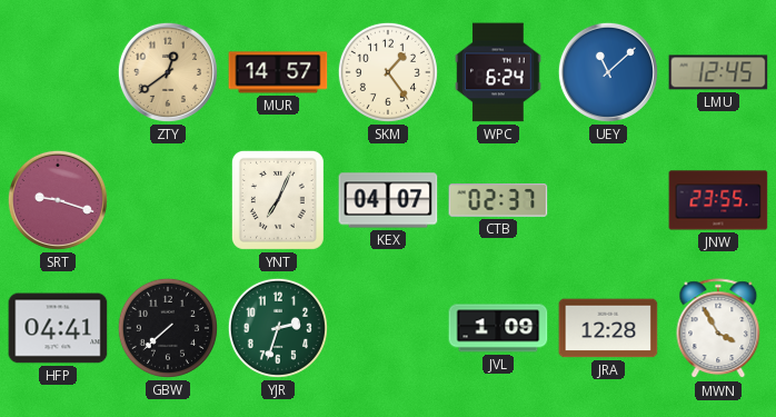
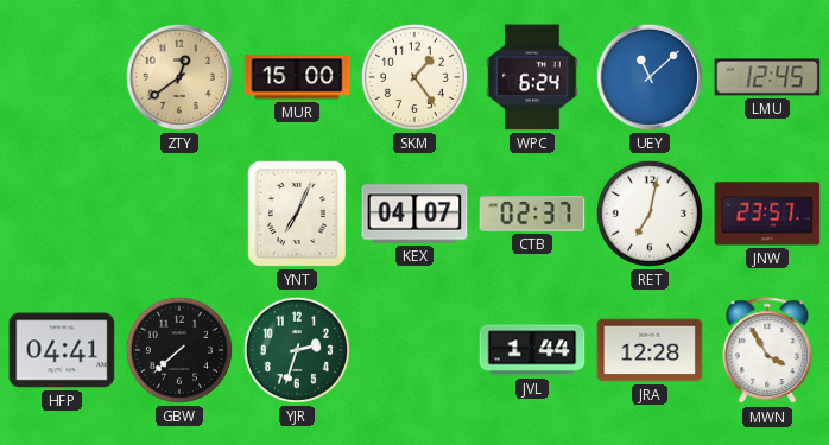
MUR: 14:57 -> 15:00 (297, 77)
SRT: 9:18 -> none (58, 200)
RET: none -> 7:02 (650, 214)
JNW: 23:55 -> 23:57 (767, 214)
JVL: 1:09 -> 1:44 (532, 350)
